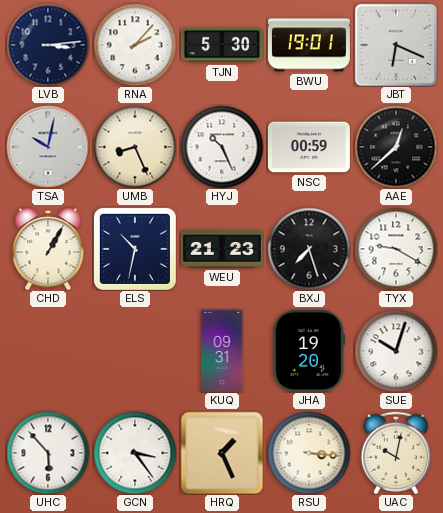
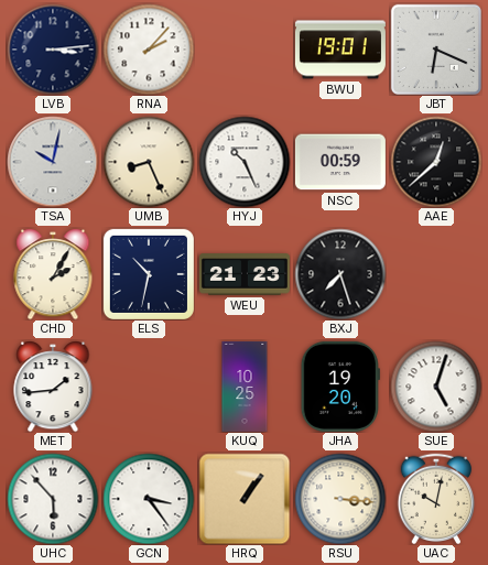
TJN: 5:30 -> none (222, 45)
CHD: 1:05 -> 2:05 (53, 274)
TYX: 9:20 -> none (396, 249)
MET: none -> 1:44 (53, 387)
KUQ: 09:31 -> 10:25 (245, 387)
SUE: 10:03 -> 5:03 (436, 387)
HRQ: 1:26 -> 1:06 (245, 499)
